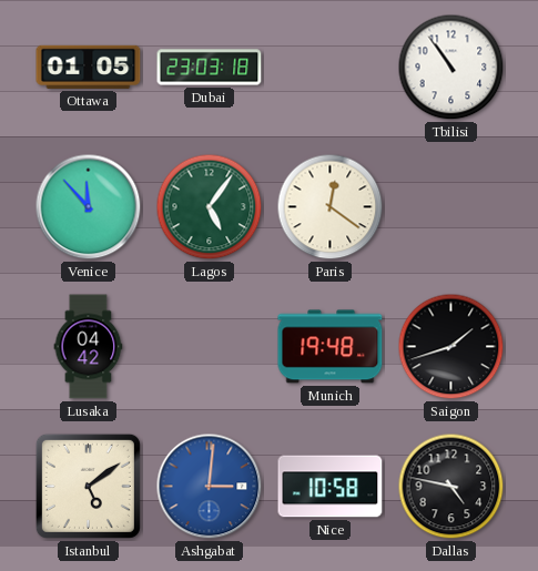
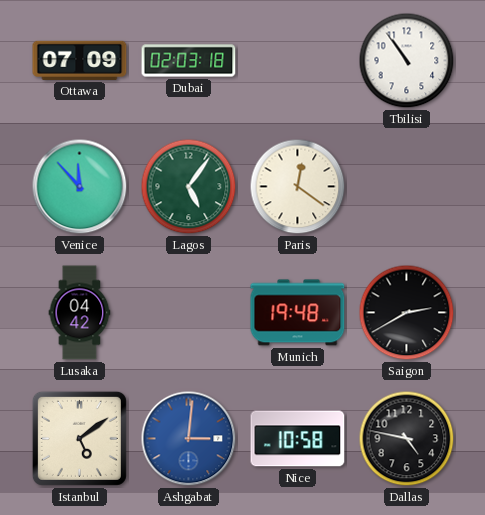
Ottawa: 01:05 -> 07:09 (80, 60)
Dubai: 23:03 -> 02:03 (189, 61)
Saigon: 1:42 -> 2:40 (407, 313)
